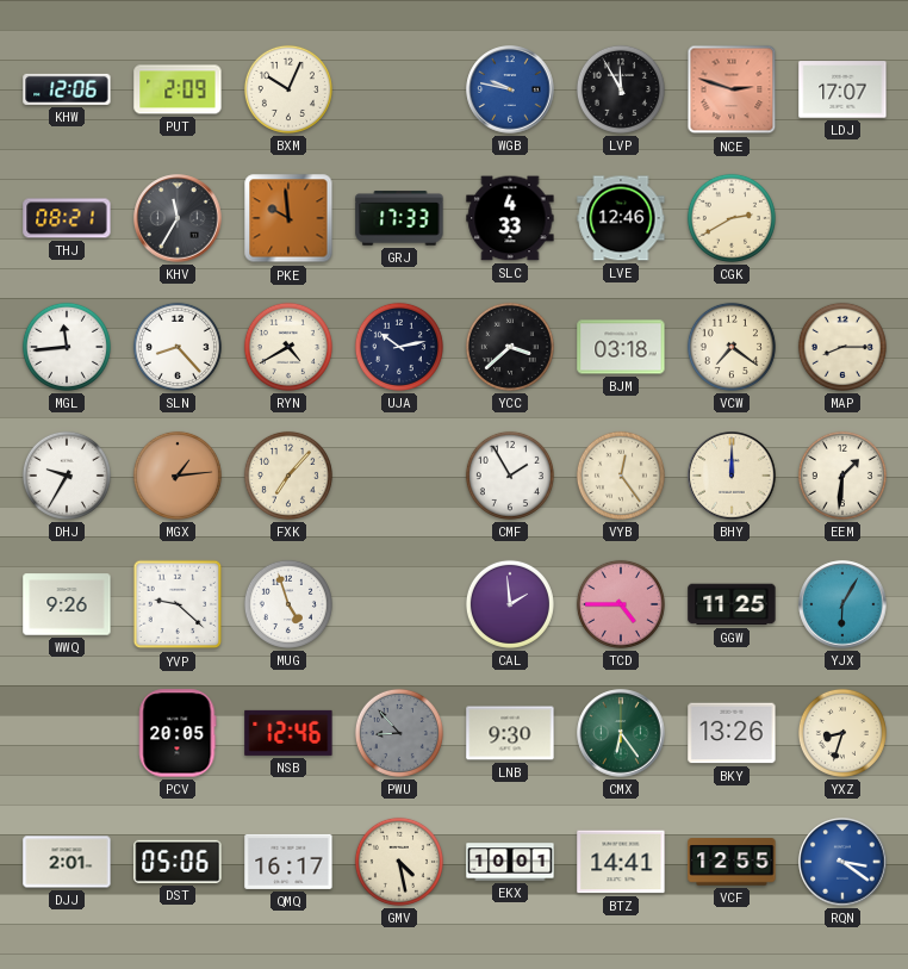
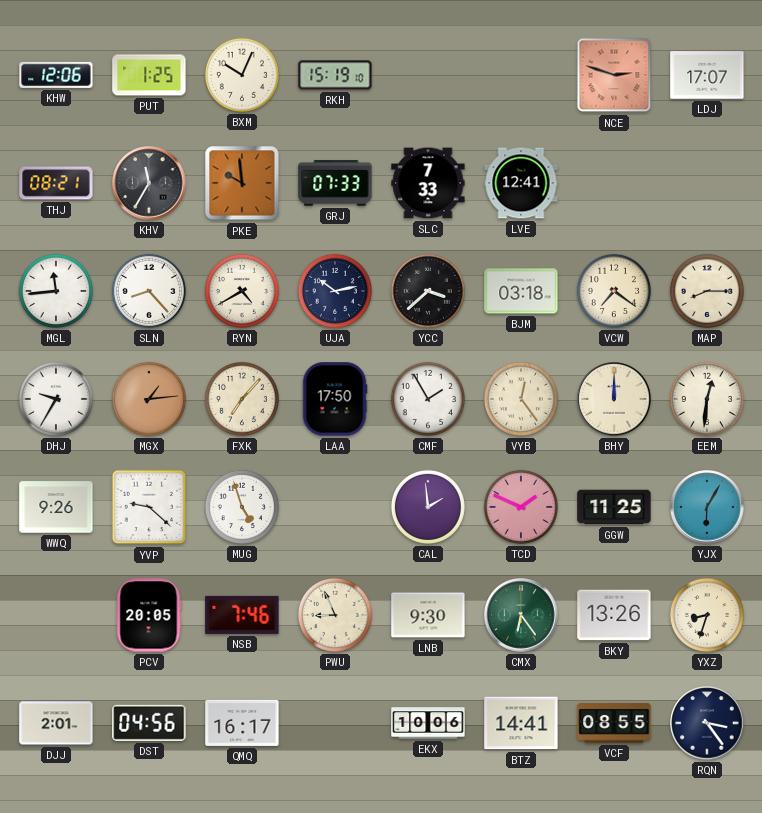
PUT: 2:09 -> 1:25 (149, 75)
RKH: none -> 15:19 (335, 75)
WGB: 9:47 -> none (510, 89)
LVP: 11:55 -> none (621, 89)
GRJ: 17:33 -> 07:33 (335, 183)
SLC: 4:33 -> 7:33 (428, 183)
LVE: 12:46 -> 12:41 (521, 183)
CGK: 2:40 -> none (732, 218)
LAA: none -> 17:50 (335, 399)
EEM: 1:31 -> 12:31 (707, 399)
TCD: 4:45 -> 1:49 (521, 507)
NSB: 12:46 -> 7:46 (242, 615)
PWU: 8:53 -> 8:56 (335, 615)
PWU dial: grey -> cream (335, 615)
DST: 05:06 -> 04:56 (149, 723)
GMV: 4:28 -> none (399, 862)
EKX: 10:01 -> 10:06 (428, 723)
VCF: 12:55 -> 08:55 (614, 723)
RQN: 3:21 -> 3:24 (707, 723)
RQN dial: blue -> navy (707, 723)
